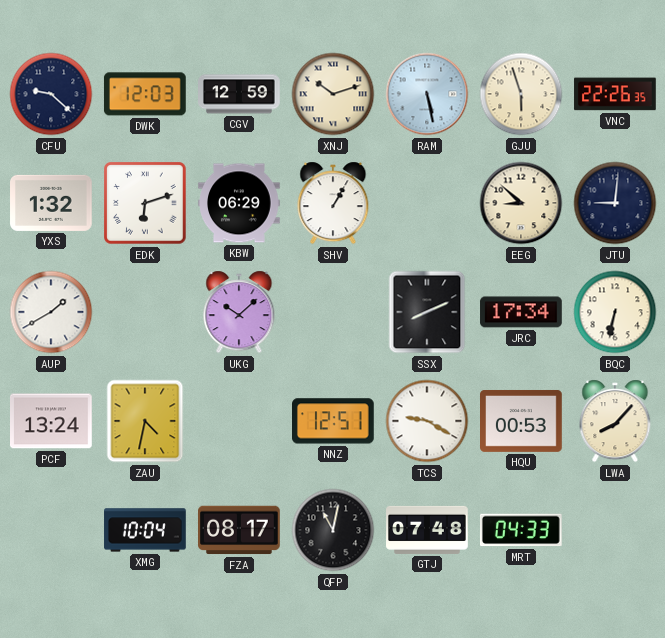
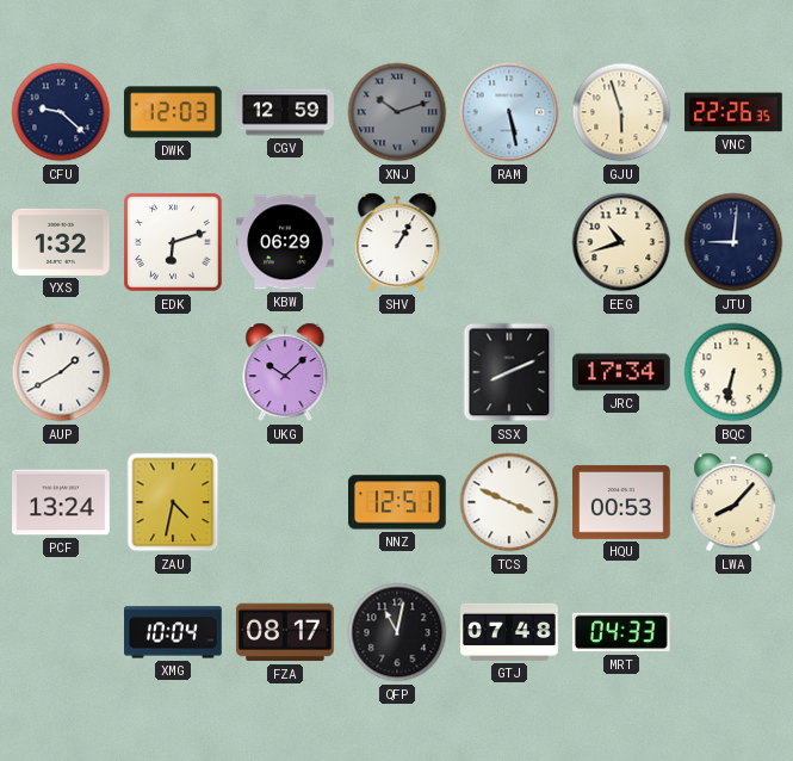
XNJ dial: cream -> grey (397, 112)
EEG: 8:52 -> 10:42 (621, 242)
TCS: 9:20 -> 3:49 (509, 502)
